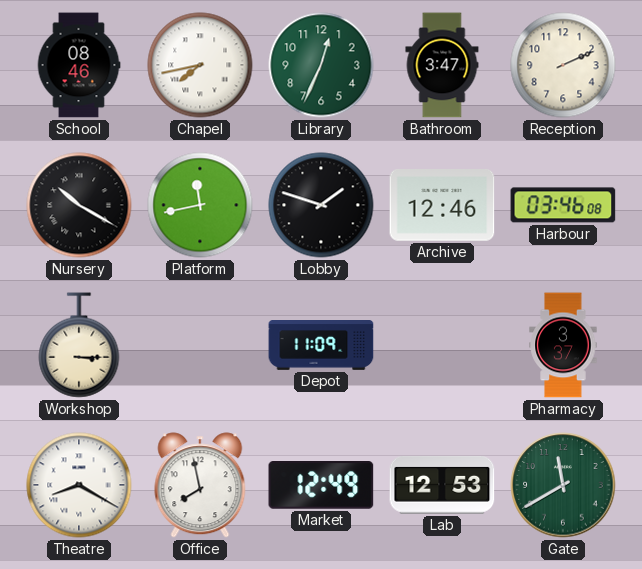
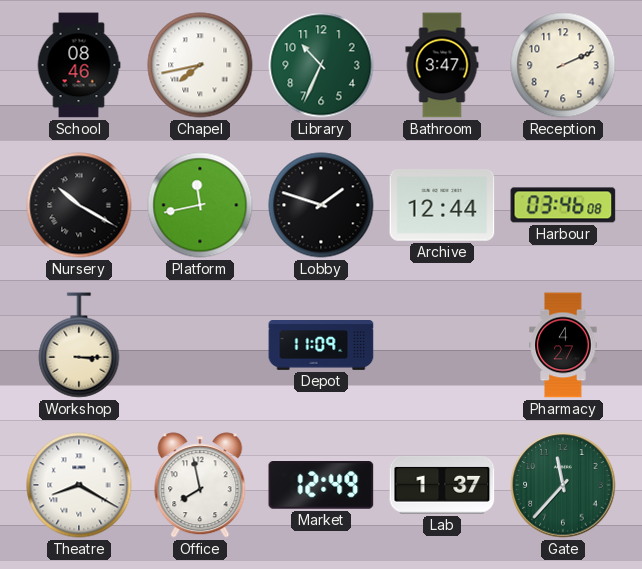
Library: 12:34 -> 10:34 (321, 65)
Archive: 12:46 -> 12:44 (442, 206)
Pharmacy: 3:37 -> 4:27 (563, 345)
Lab: 12:53 -> 1:37 (442, 485)
Gate: 11:40 -> 11:37 (563, 485)
